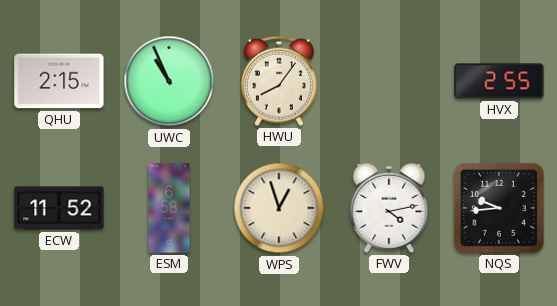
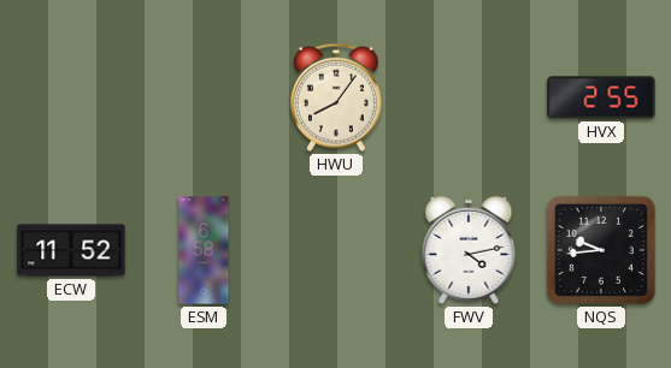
QHU: 2:15 -> none (59, 81)
UWC: 10:56 -> none (169, 81)
WPS: 12:57 -> none (279, 208)
